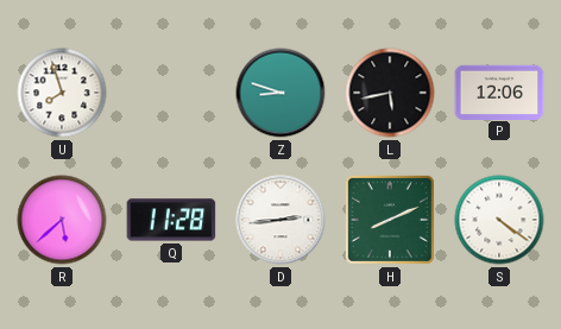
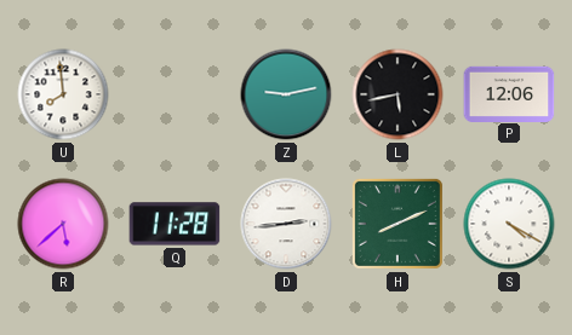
U: 7:57 -> 7:59 (63, 94)
Z: 8:48 -> 9:13 (286, 94)
S: 4:21 -> 4:20 (509, 224)
